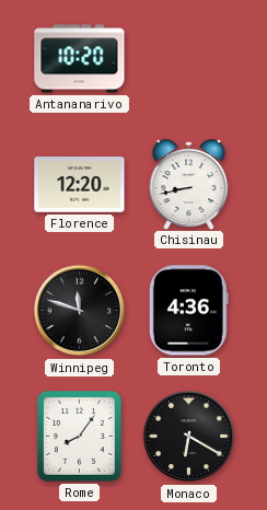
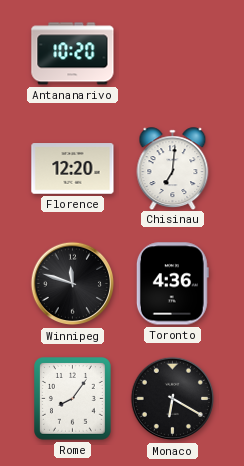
Chisinau: 8:43 -> 7:01 (173, 168)
